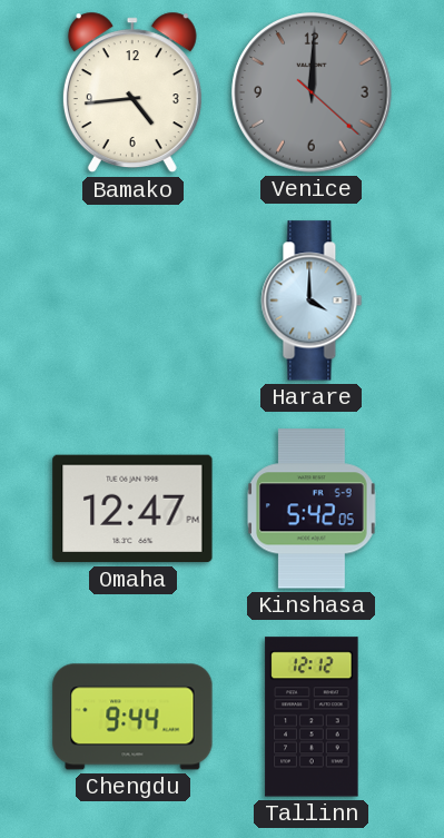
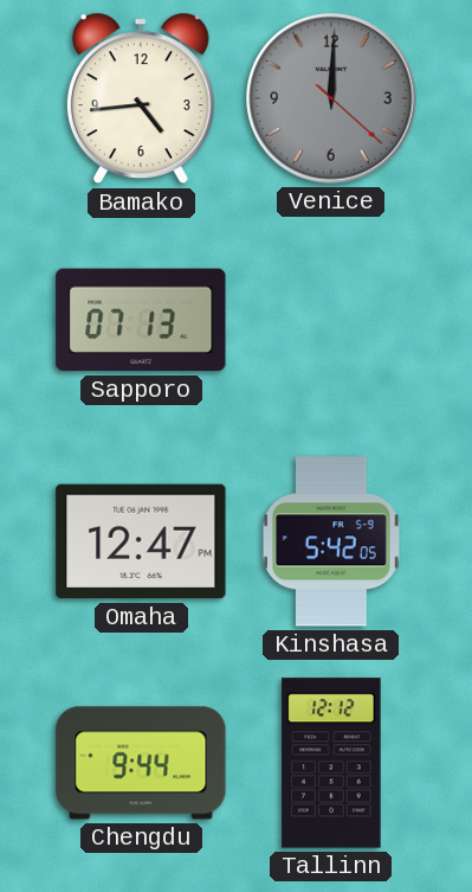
Sapporo: none -> 07:13 (141, 320)
Harare: 4:00 -> none (312, 300)
